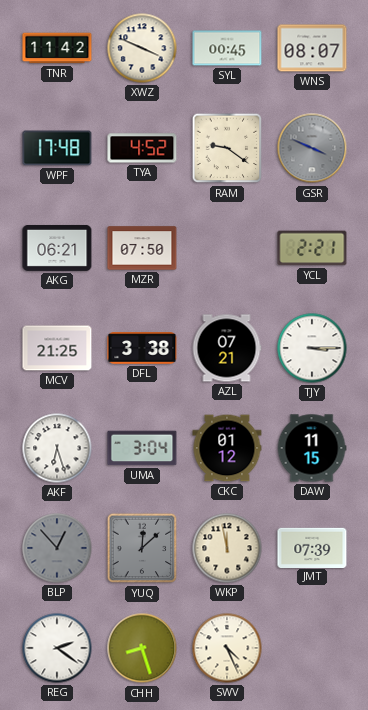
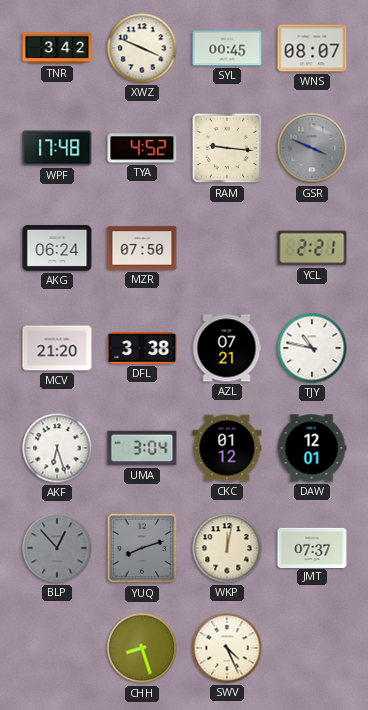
TNR: 11:42 -> 3:42 (57, 48)
RAM: 9:21 -> 9:16 (227, 148)
AKG: 06:21 -> 06:24 (57, 248)
MCV: 21:25 -> 21:20 (57, 348)
TJY: 3:15 -> 10:47 (312, 348)
DAW: 11:15 -> 12:01 (312, 448)
YUQ: 12:08 -> 8:12 (142, 548)
WKP: 11:58 -> 12:02 (227, 548)
JMT: 07:39 -> 07:37 (312, 547)
REG: 2:21 -> none (57, 648)
